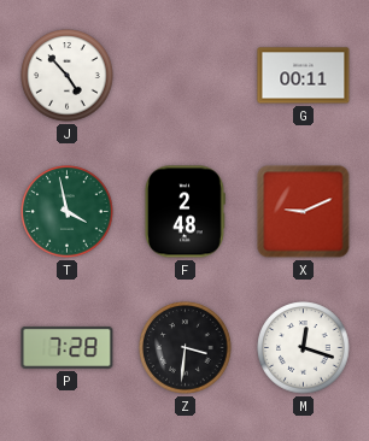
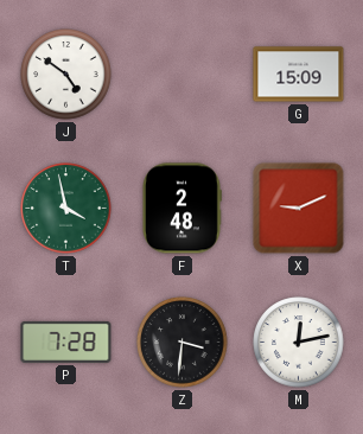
J: 4:53 -> 4:51 (66, 75)
G: 00:11 -> 15:09 (299, 75)
M: 12:18 -> 12:13 (299, 343)
